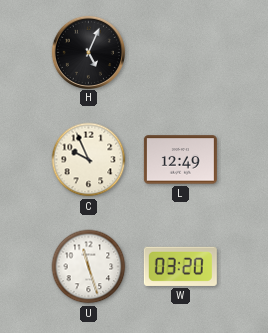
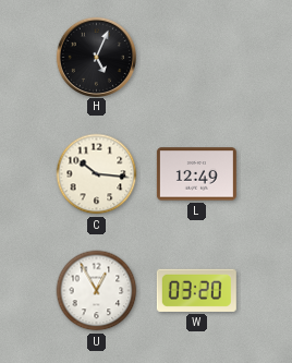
C: 9:56 -> 10:16 (97, 174)
U: 11:27 -> 12:55 (97, 291)
